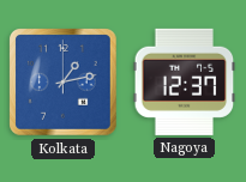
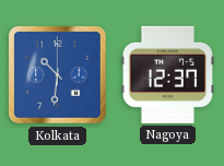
Kolkata: 1:13 -> 10:31 (58, 75)
